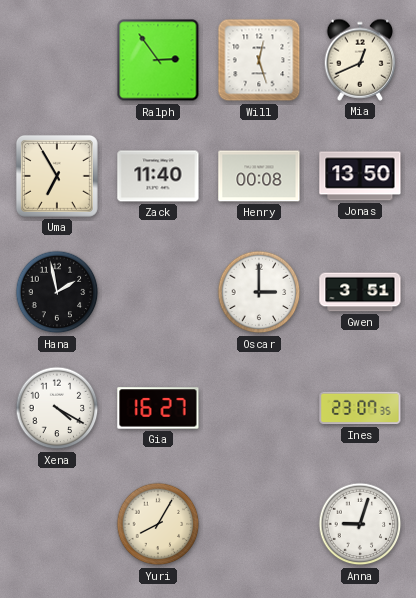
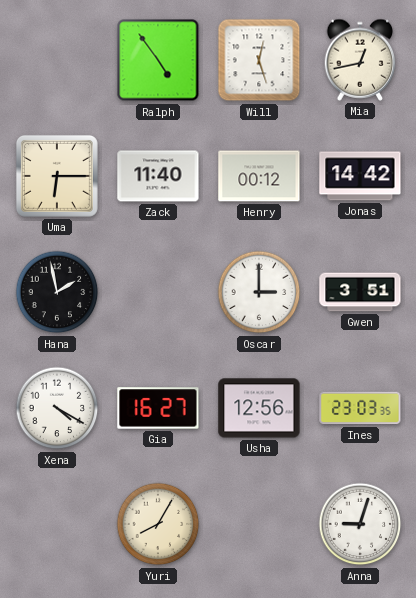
Ralph: 2:54 -> 4:54 (158, 60)
Mia: 12:41 -> 12:43 (360, 60)
Uma: 6:55 -> 6:15 (57, 176)
Henry: 00:08 -> 00:12 (259, 176)
Jonas: 13:50 -> 14:42 (360, 176)
Usha: none -> 12:56 (259, 408)
Ines: 23:07 -> 23:03 (360, 408)
